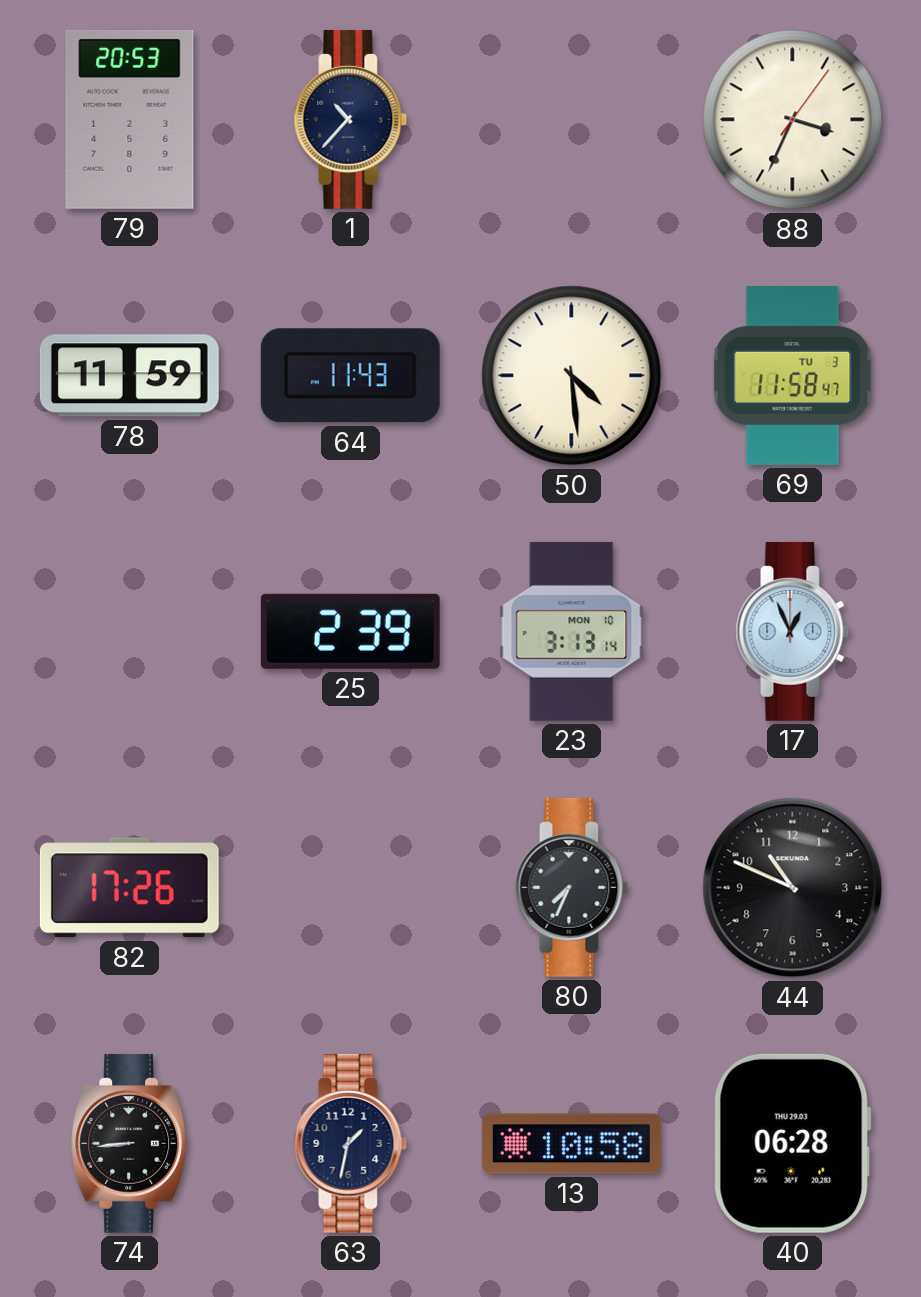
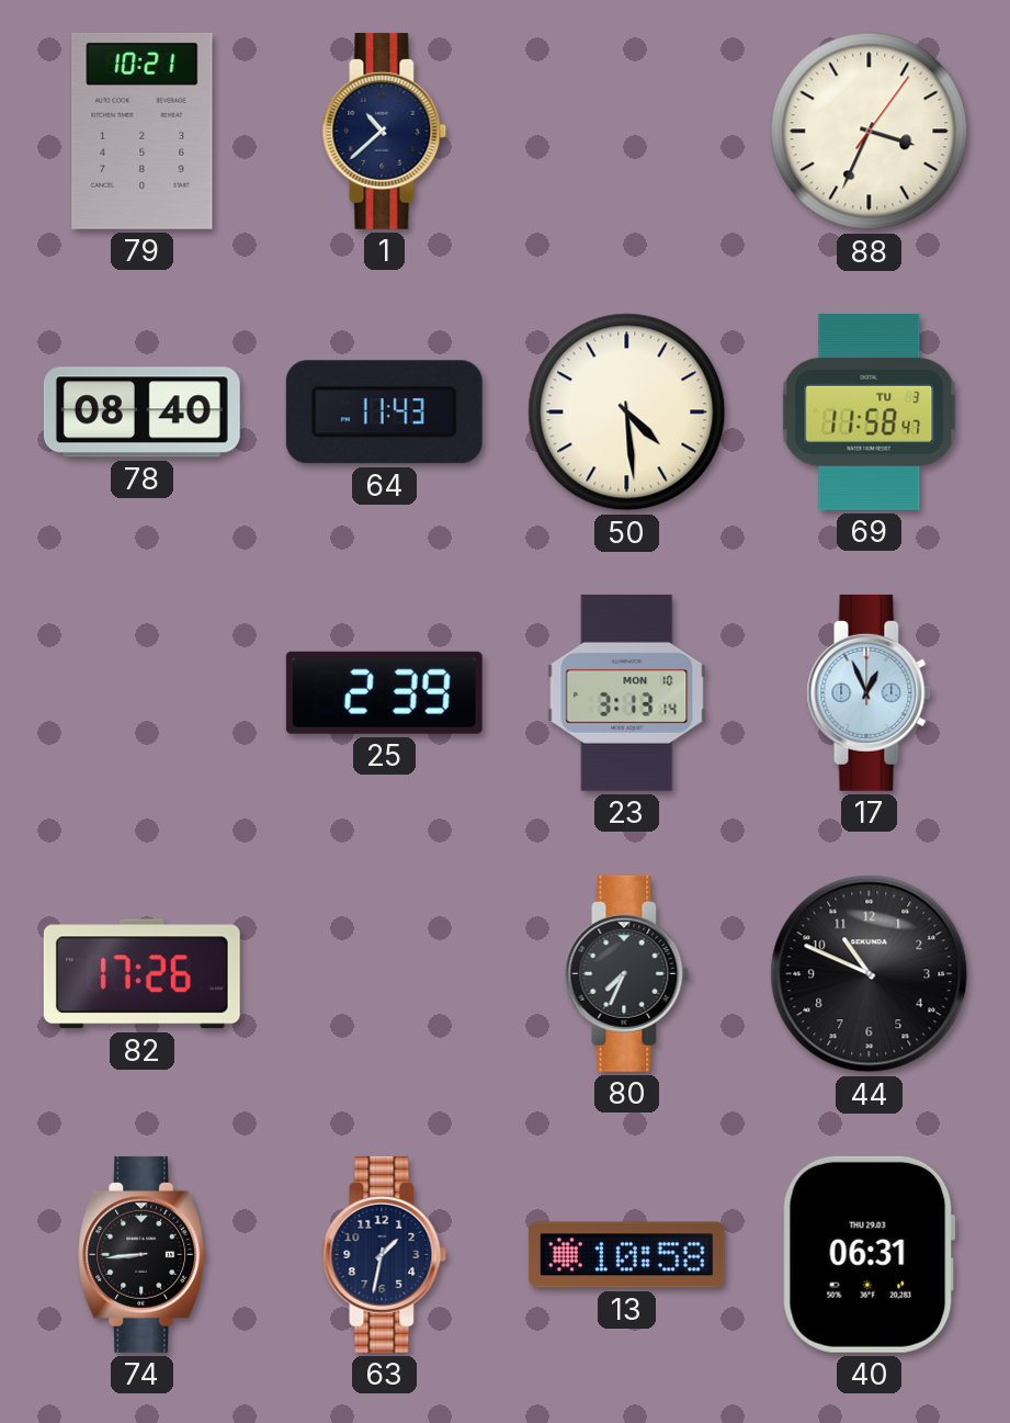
79: 20:53 -> 10:21 (143, 131)
1: 10:37 -> 10:38 (385, 131)
78: 11:59 -> 08:40 (141, 413)
40: 06:28 -> 06:31 (869, 1254)
